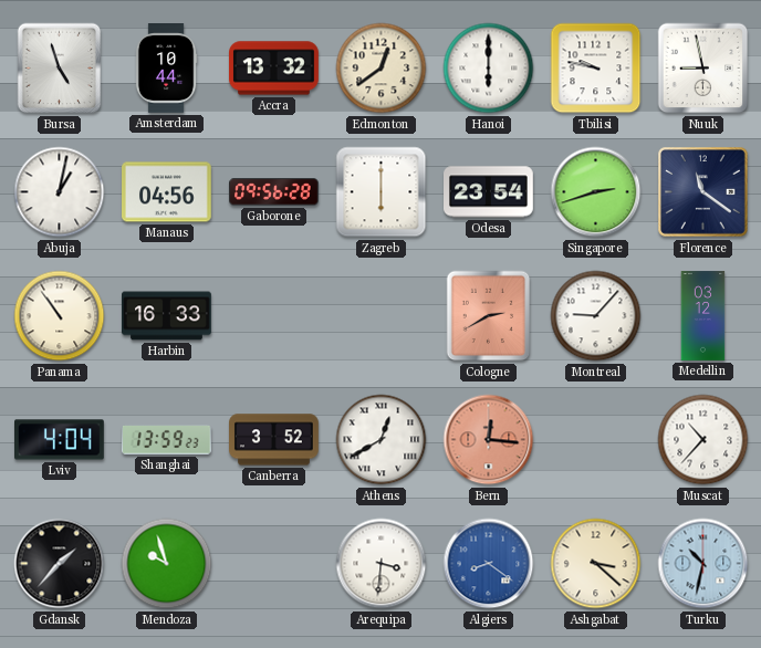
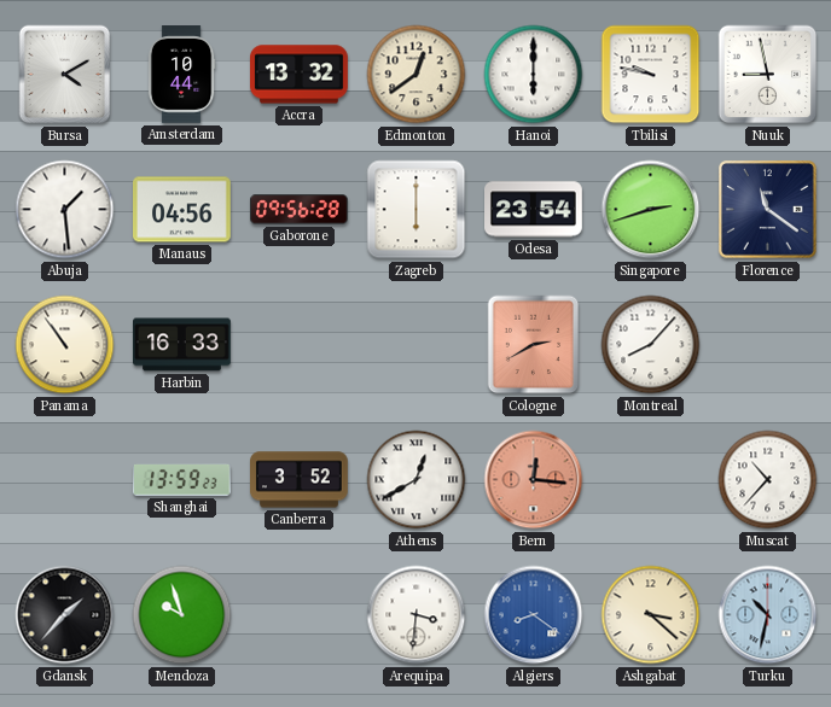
Bursa: 4:57 -> 4:10 (65, 75)
Abuja: 1:02 -> 1:29 (65, 210)
Montreal: 9:07 -> 8:07 (651, 345)
Medellin: 03:12 -> none (703, 316)
Lviv: 4:04 -> none (60, 440)
